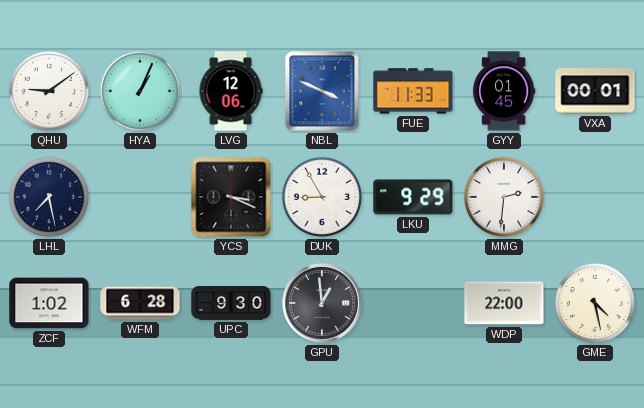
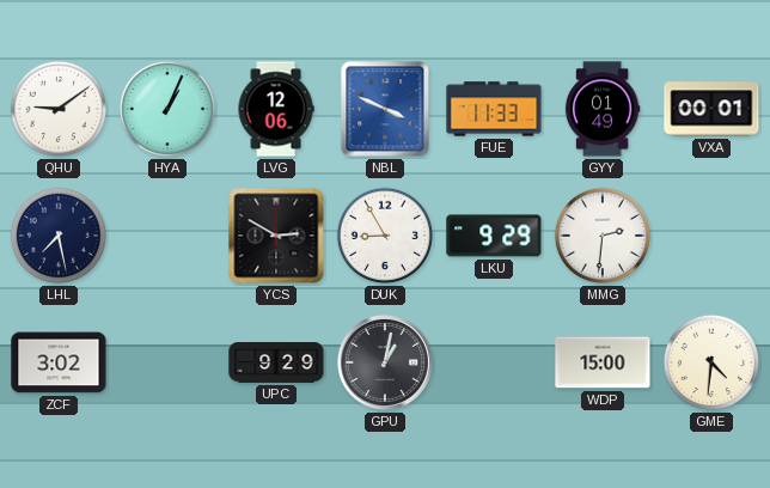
GYY: 01:45 -> 01:49 (603, 109)
YCS: 3:19 -> 2:50 (276, 236)
ZCF: 1:02 -> 3:02 (59, 362)
WFM: 6:28 -> none (140, 303)
UPC: 9:30 -> 9:29 (276, 362)
GPU: 12:59 -> 1:02 (385, 362)
WDP: 22:00 -> 15:00 (603, 362)
GME: 4:28 -> 4:31 (711, 362)
